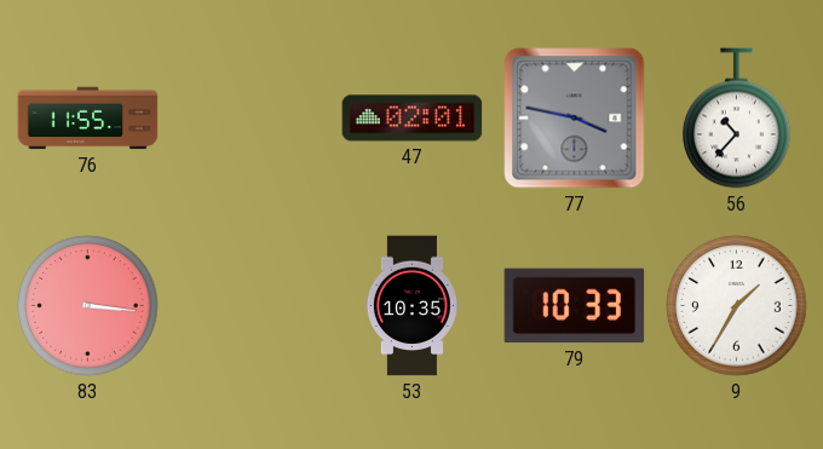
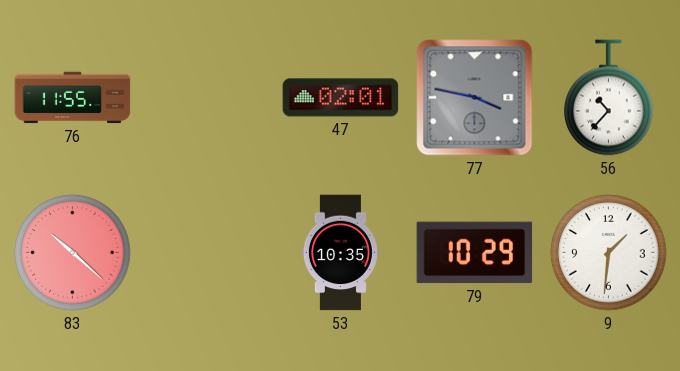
83: 3:16 -> 10:22 (73, 253)
79: 10:33 -> 10:29 (475, 253)
9: 1:35 -> 1:31 (609, 253)
